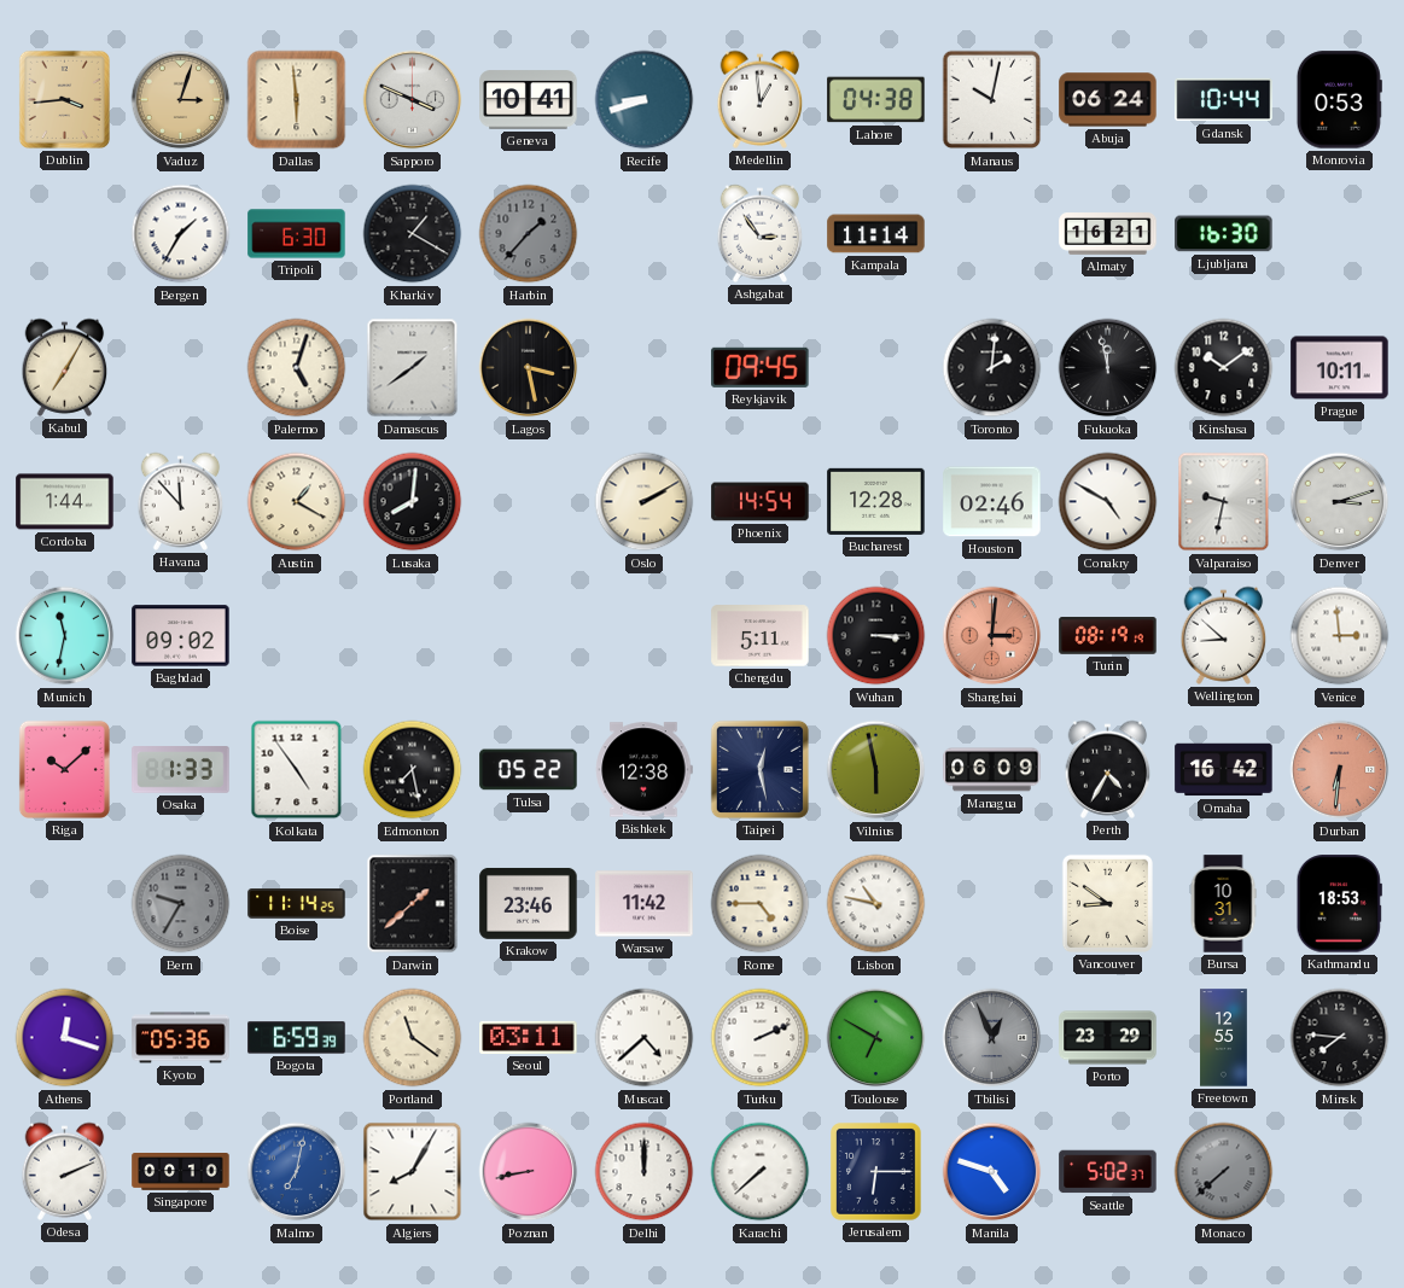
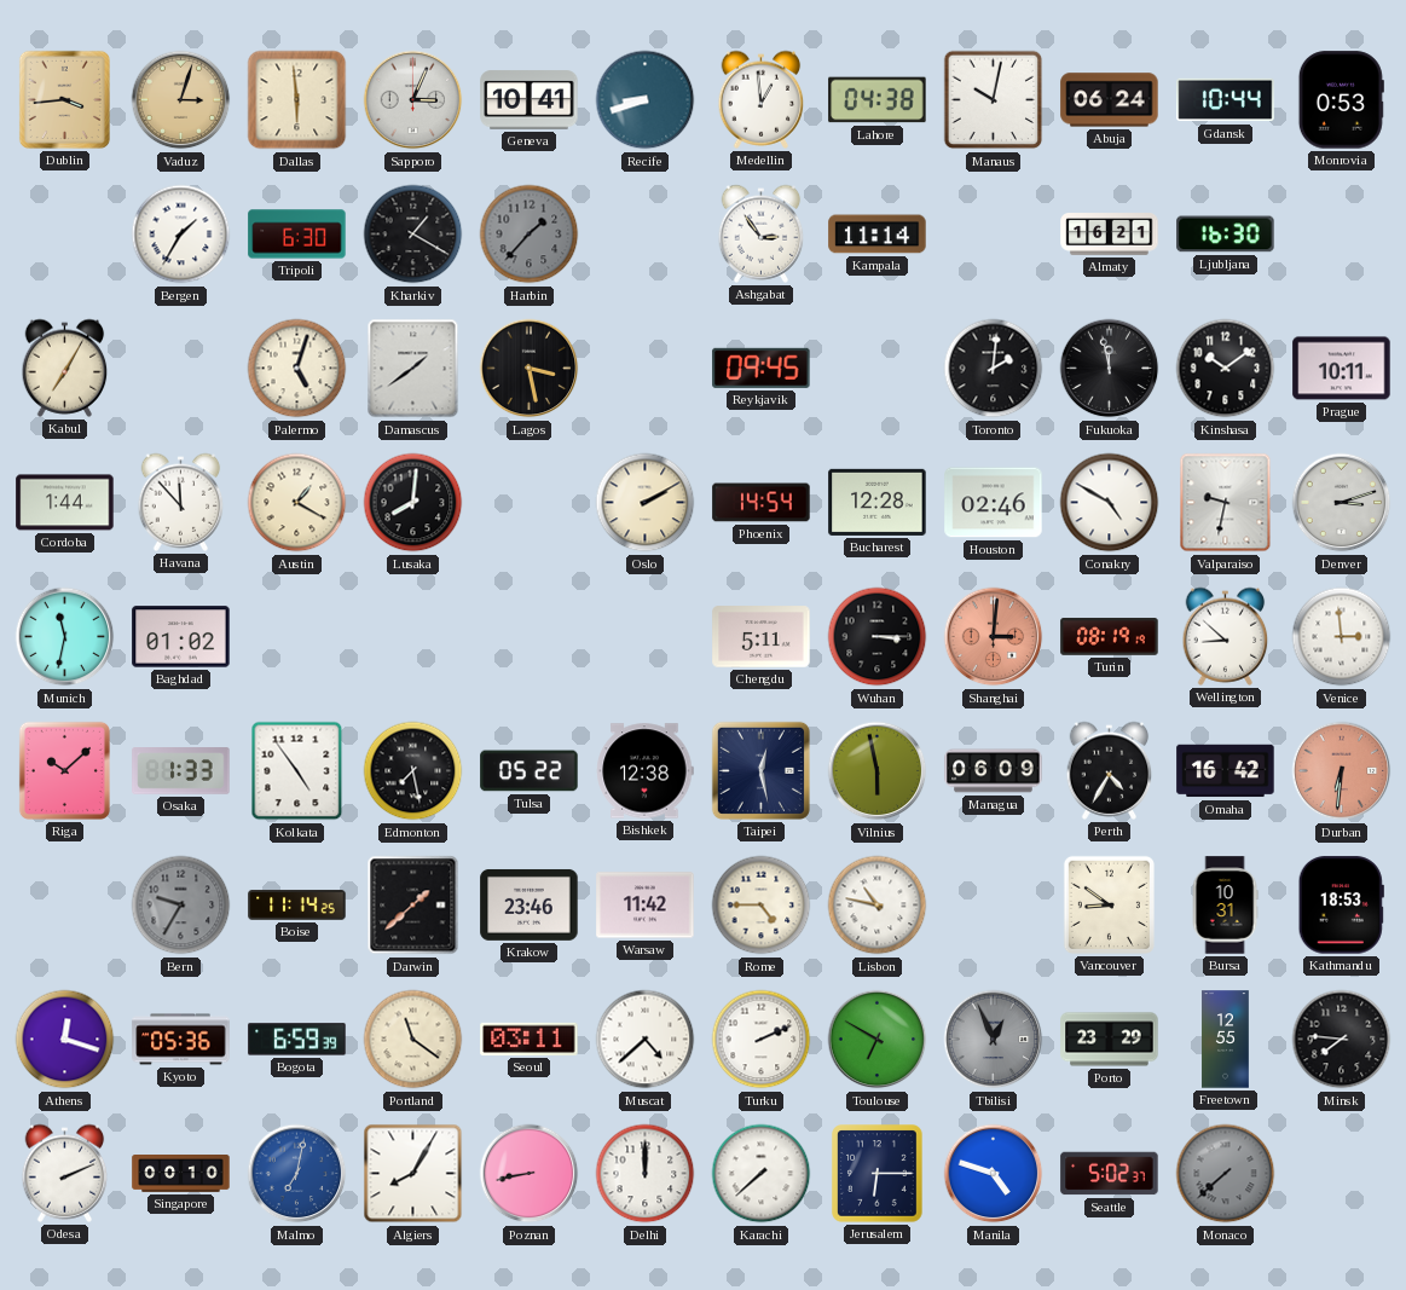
Sapporo: 3:49 -> 3:04 (413, 100)
Baghdad: 09:02 -> 01:02 (181, 637)
